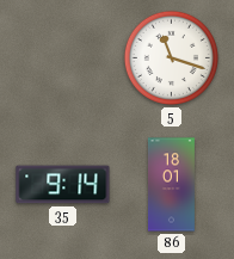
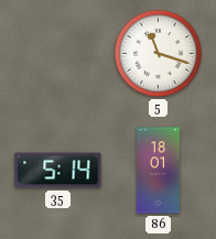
35: 9:14 -> 5:14 (58, 171)
